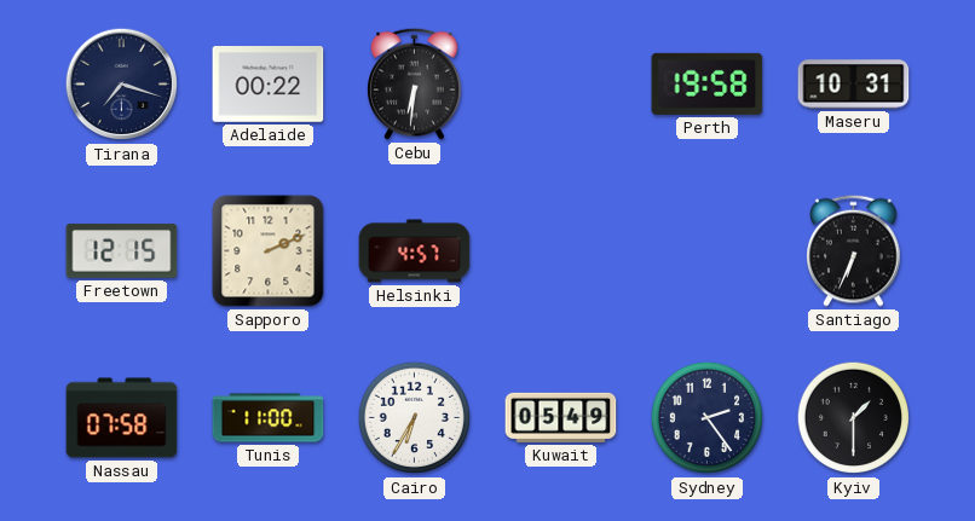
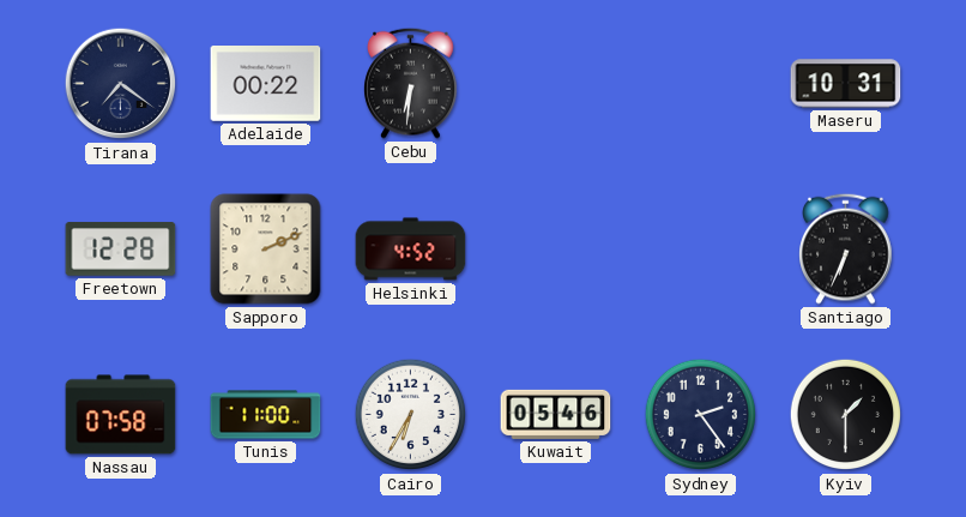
Tirana: 7:18 -> 7:21 (121, 84)
Perth: 19:58 -> none (708, 83)
Freetown: 12:15 -> 12:28 (121, 250)
Helsinki: 4:57 -> 4:52 (411, 250)
Kuwait: 05:49 -> 05:46 (556, 414)
